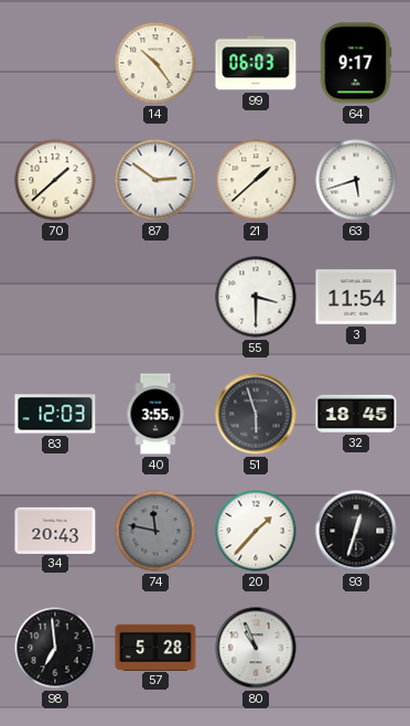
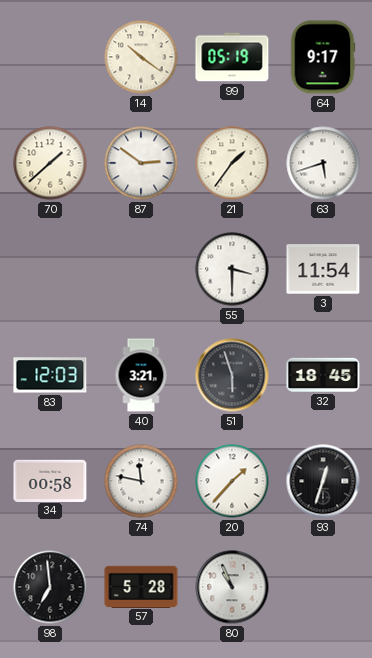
14: 10:24 -> 10:21 (141, 57)
99: 06:03 -> 05:19 (232, 57)
21: 1:38 -> 1:36 (232, 163)
40: 3:55 -> 3:21 (141, 375)
34: 20:43 -> 00:58 (50, 480)
74 dial: grey -> white (141, 481)
